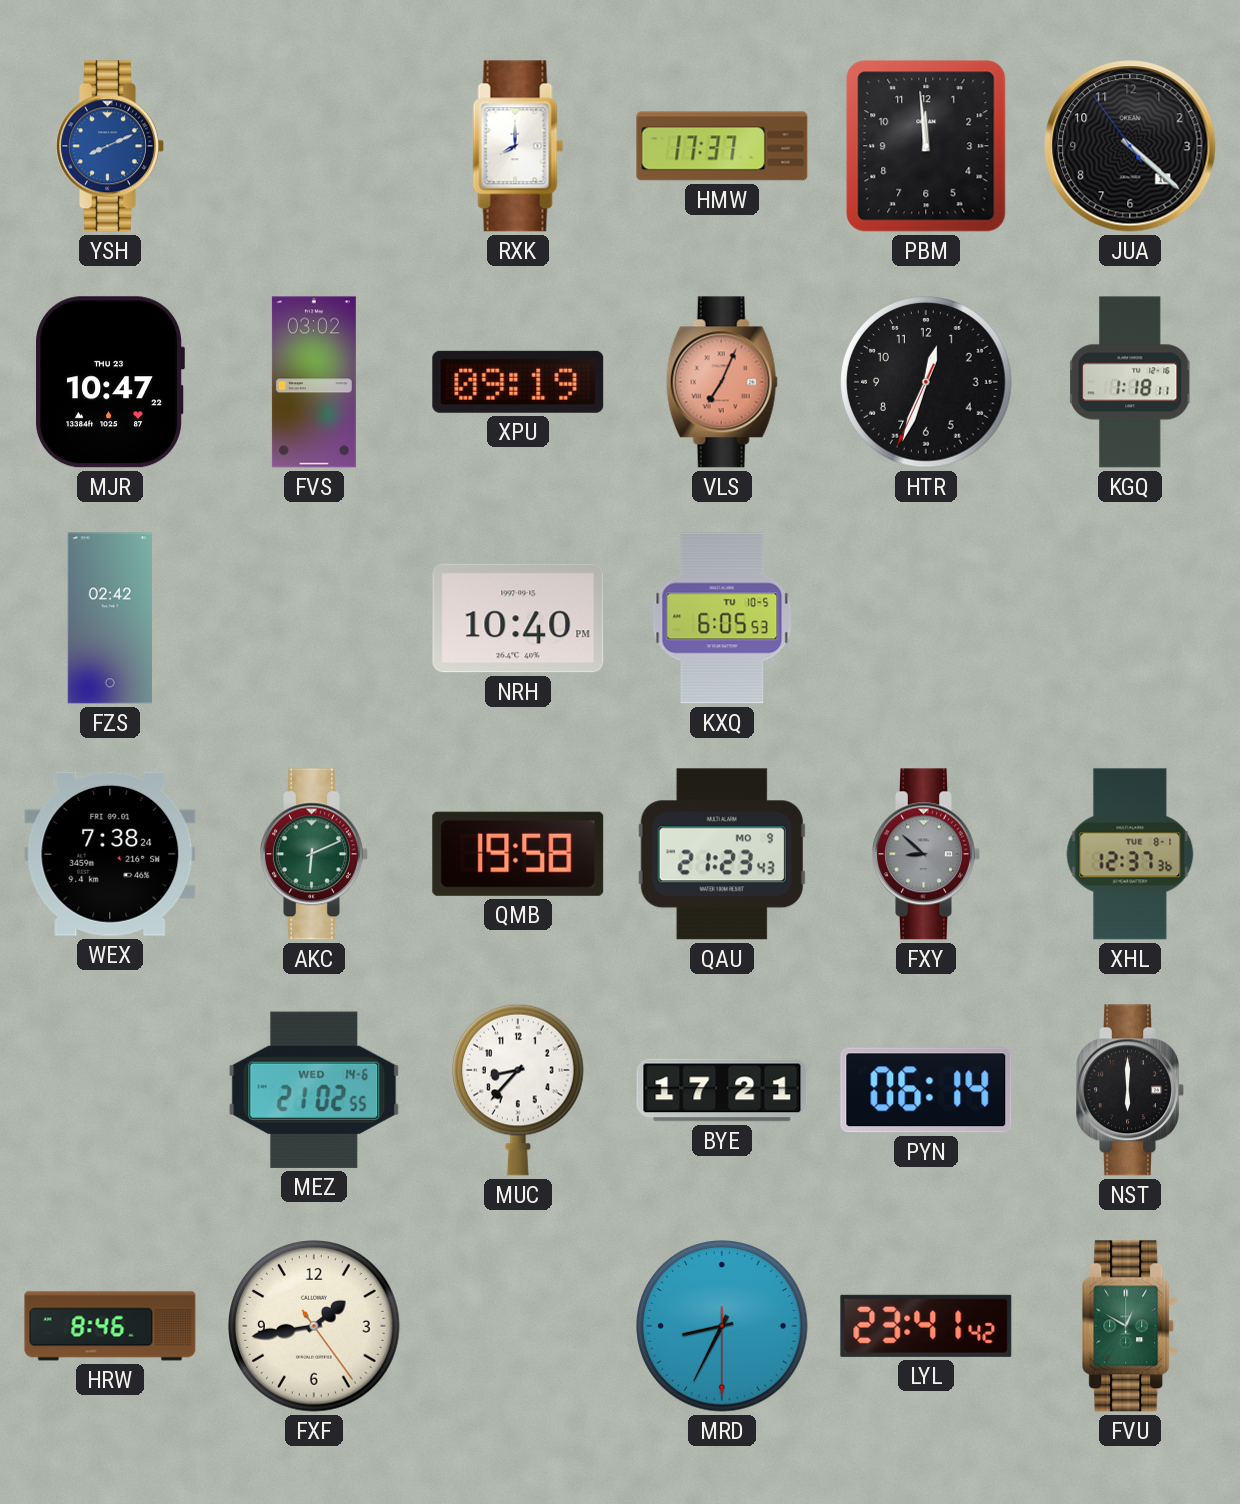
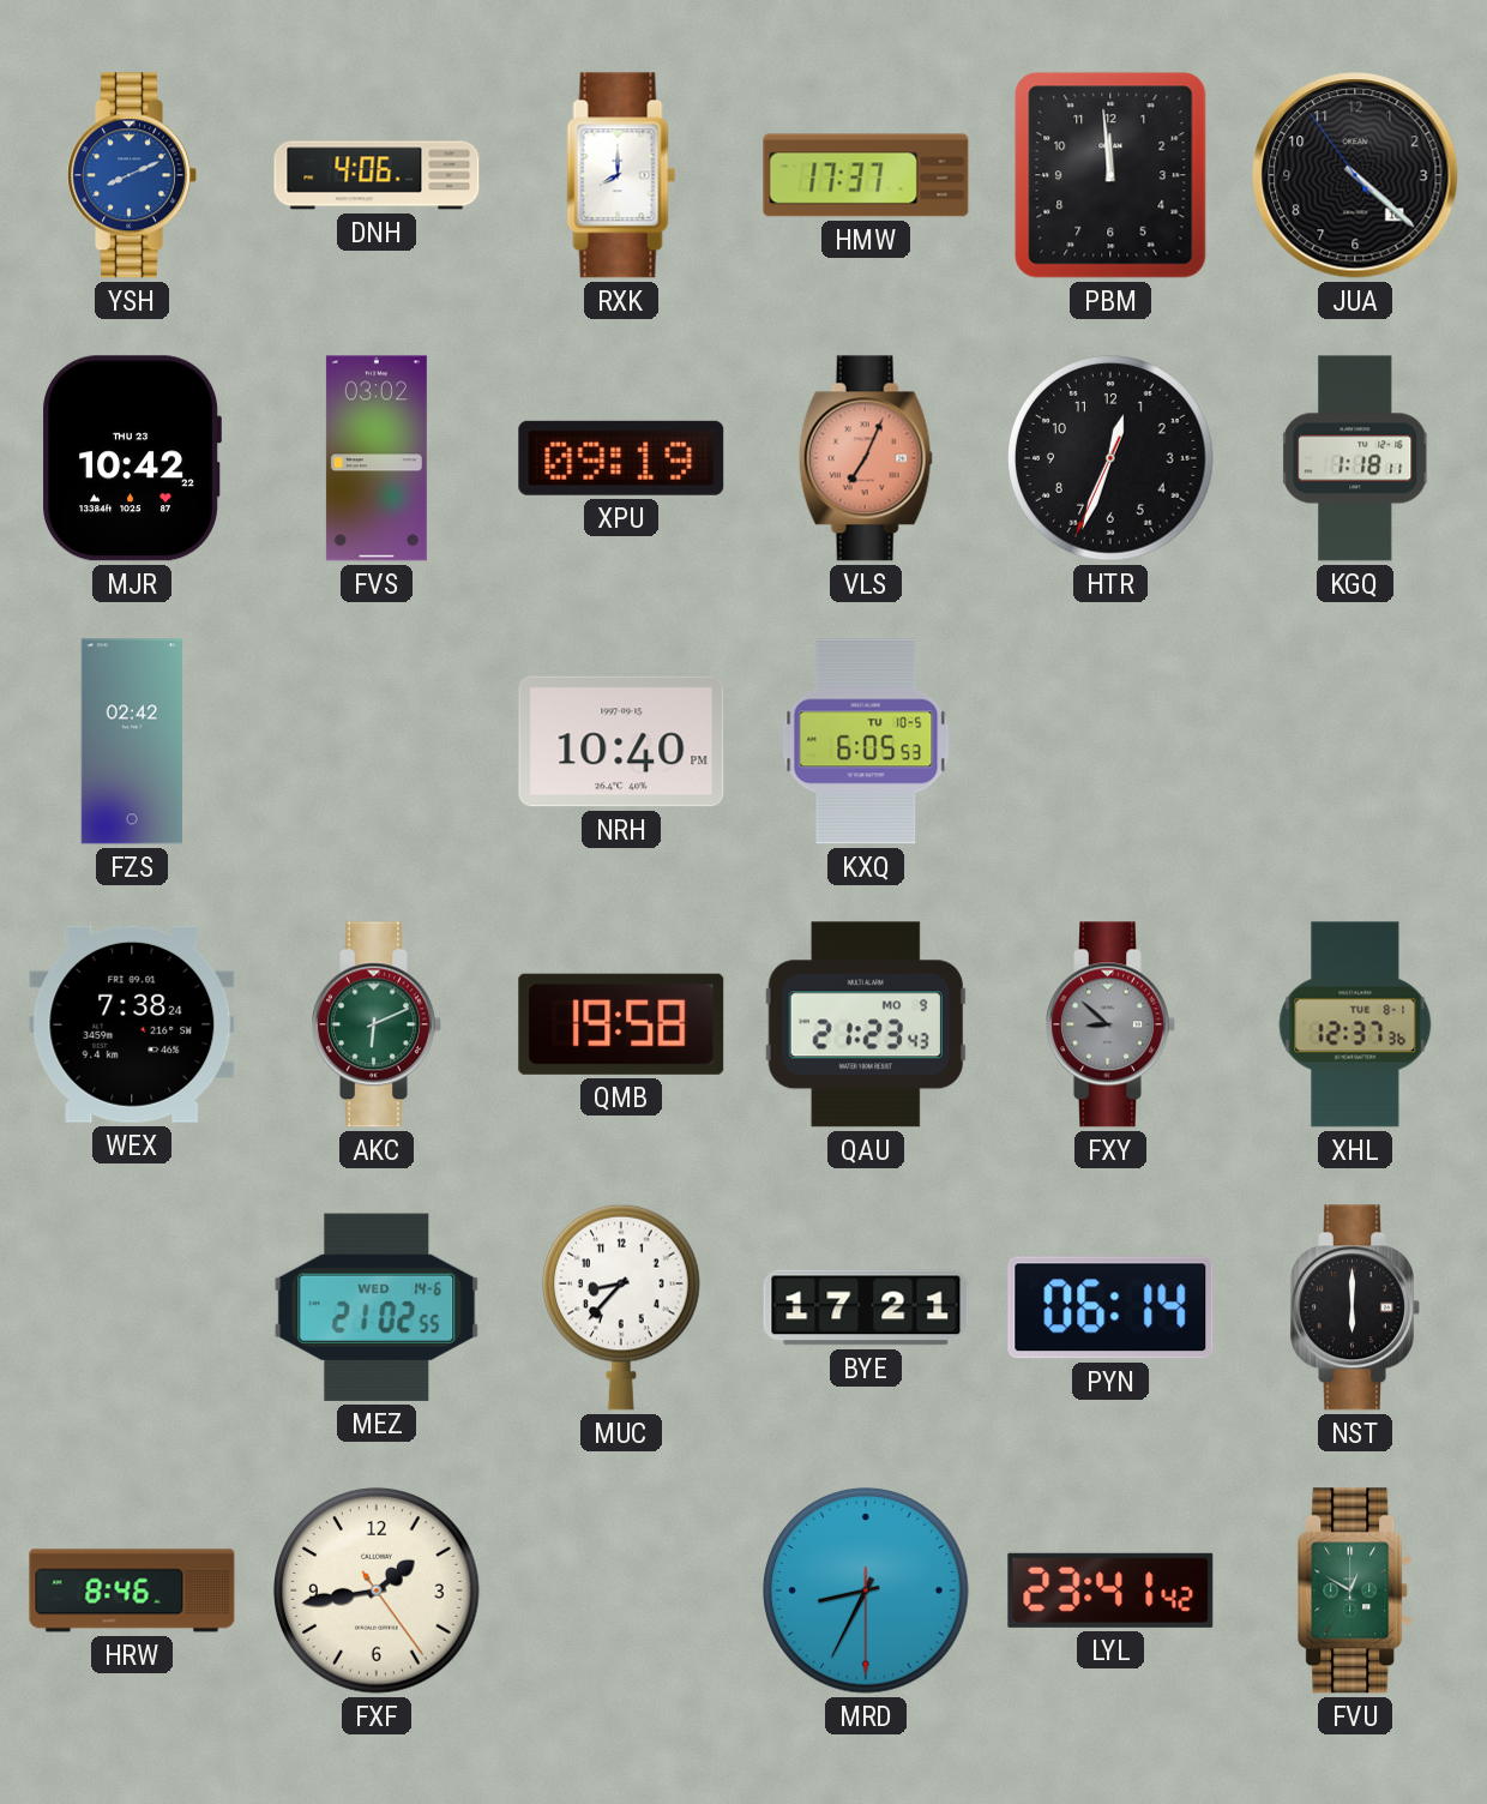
DNH: none -> 4:06 (377, 175)
MJR: 10:47 -> 10:42 (132, 458)
